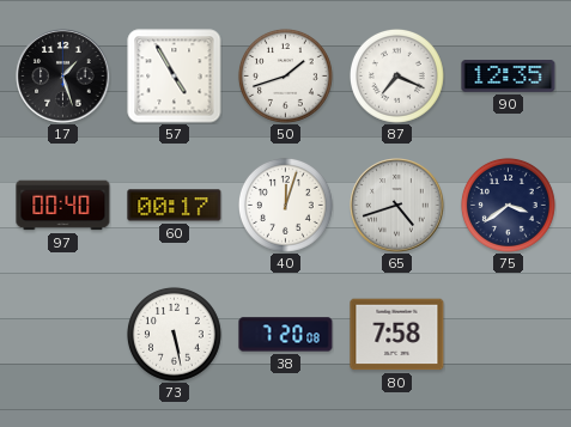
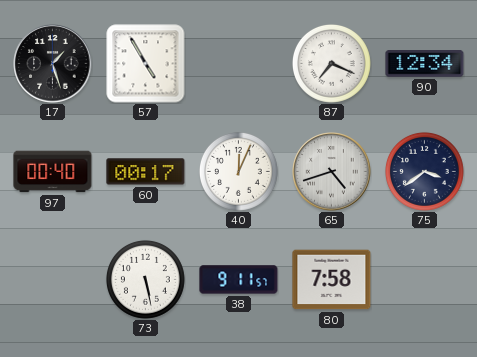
50: 1:42 -> none (285, 75)
90: 12:35 -> 12:34 (425, 64)
40: 12:03 -> 12:04 (238, 171)
38: 7:20 -> 9:11 (239, 280)
